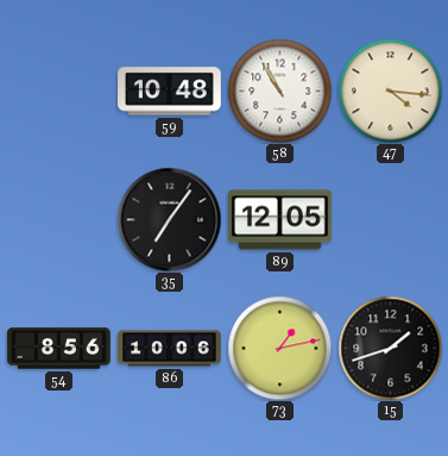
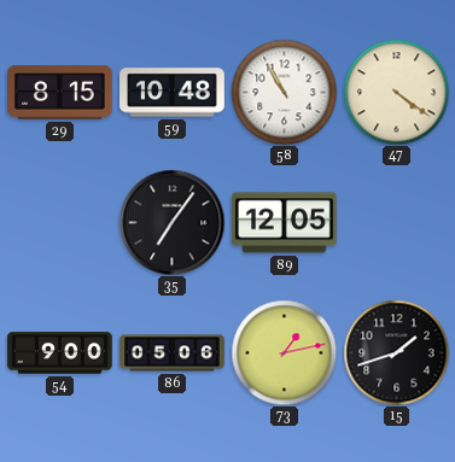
29: none -> 8:15 (60, 93)
47: 4:16 -> 4:21 (396, 92)
54: 8:56 -> 9:00 (60, 353)
86: 10:06 -> 05:06 (173, 353)
